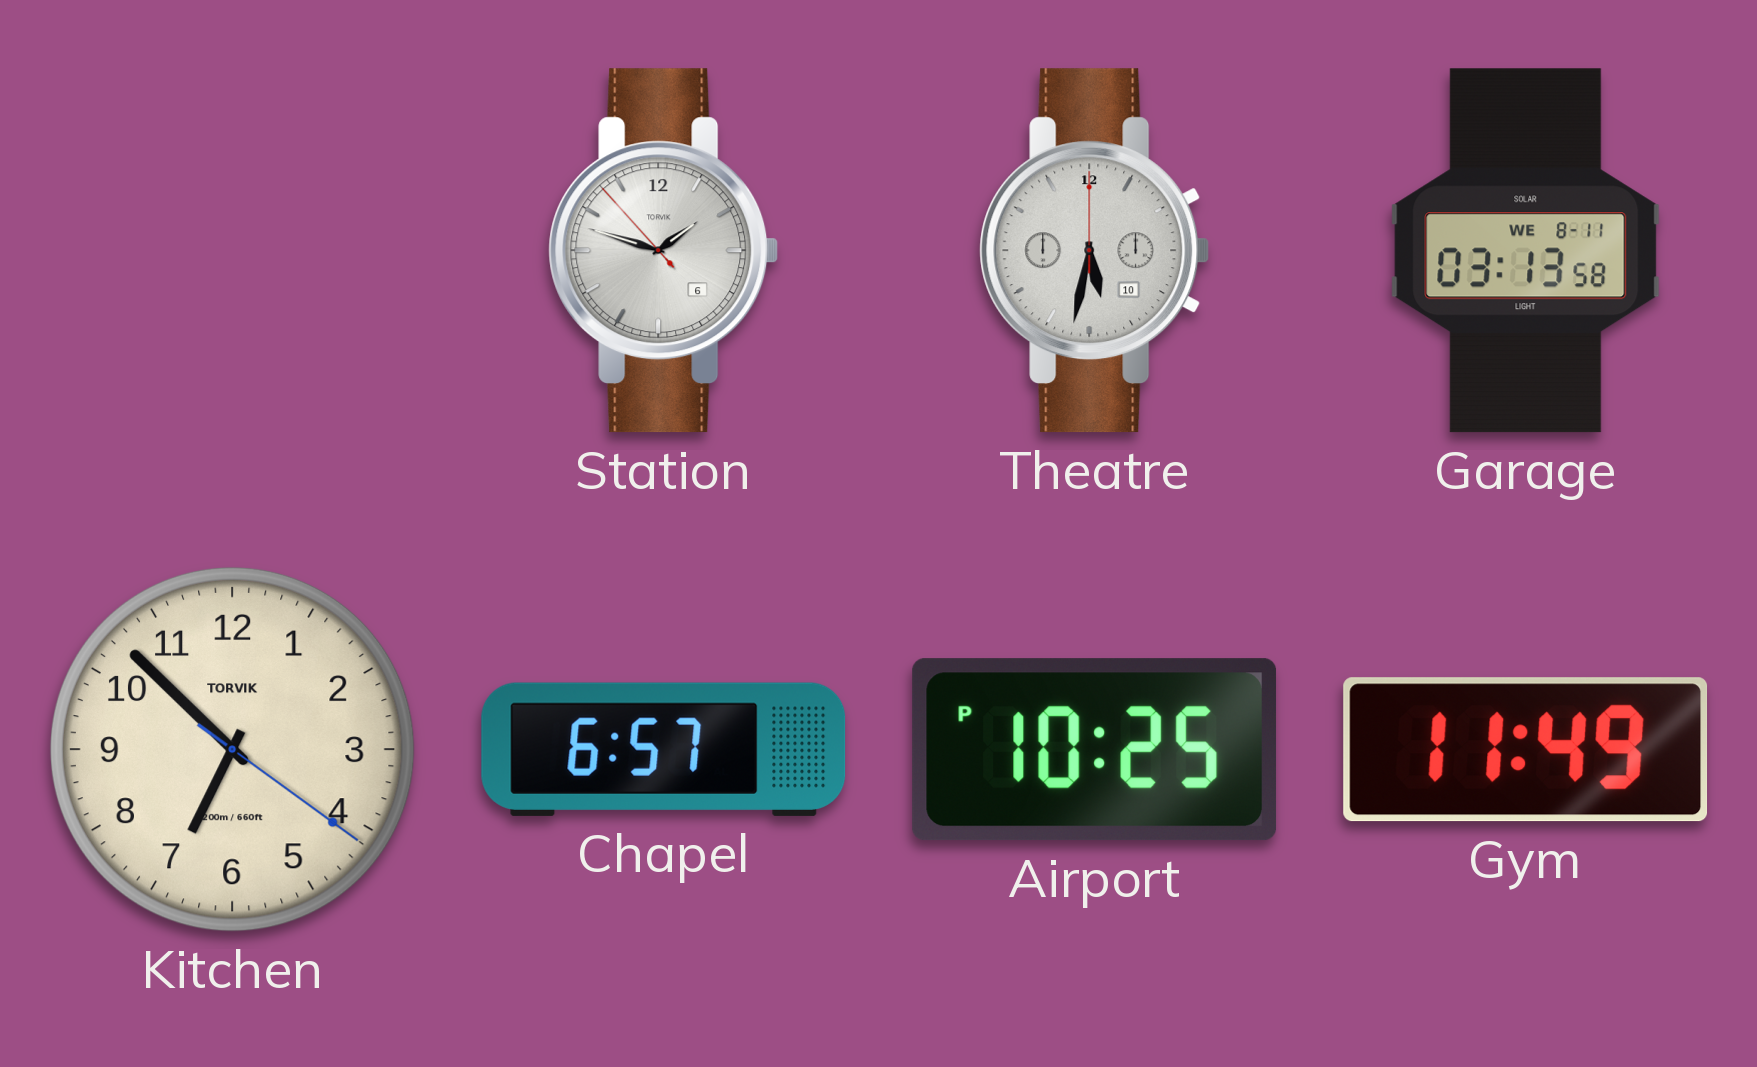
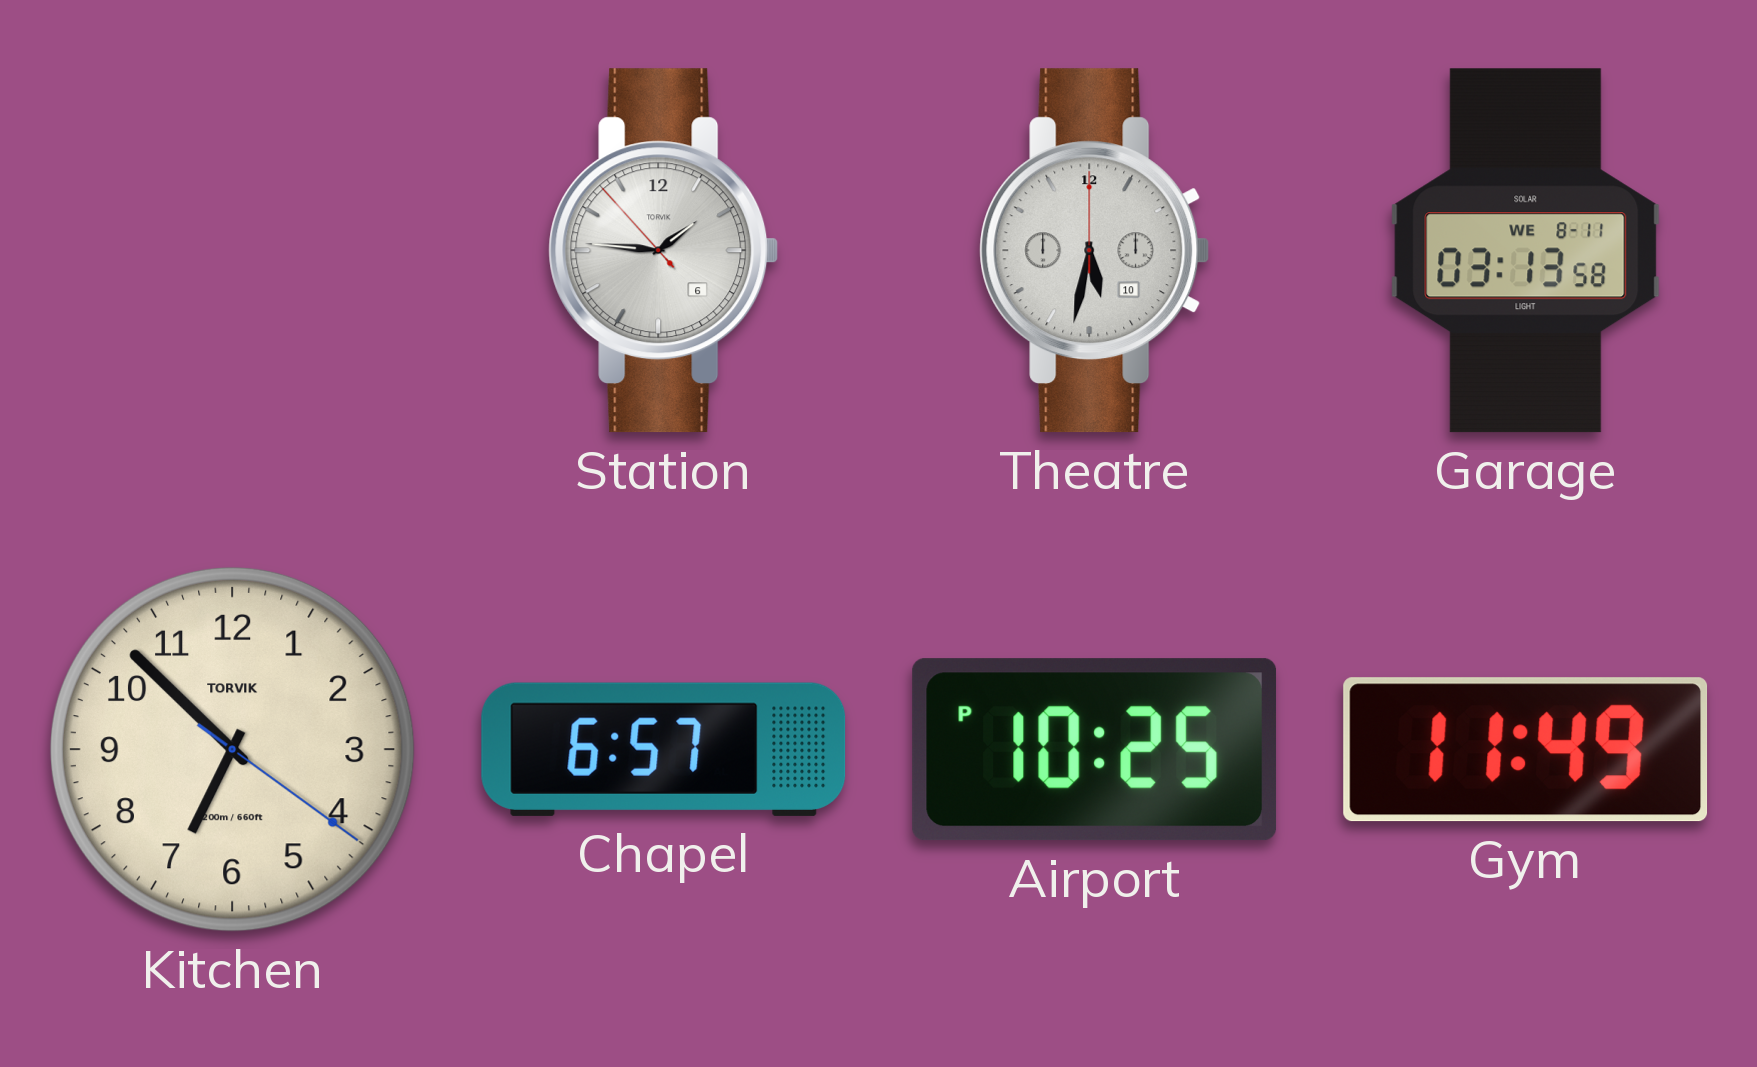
Station: 1:47 -> 1:45 (664, 251)
